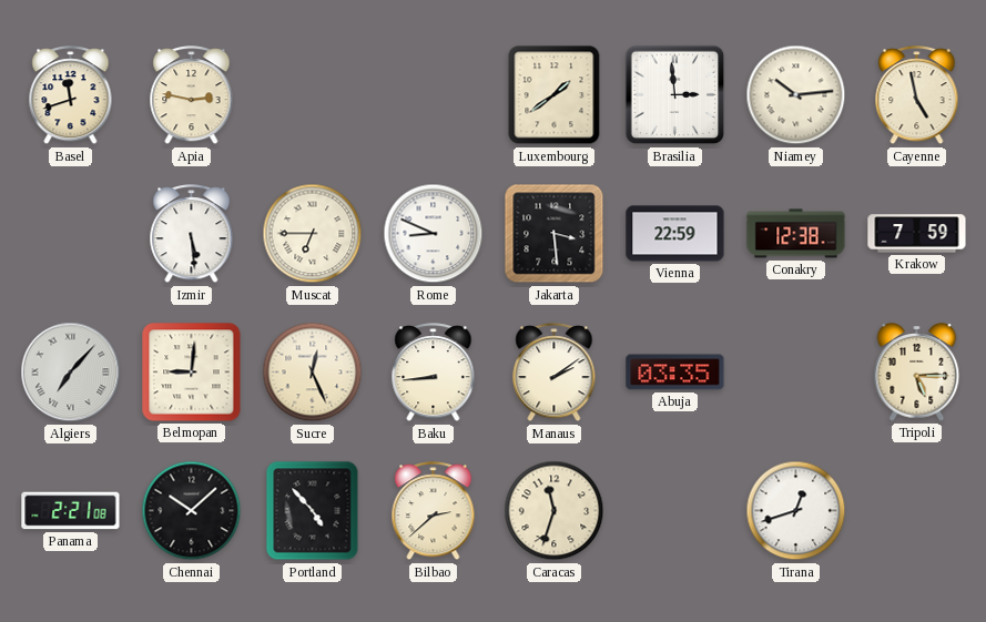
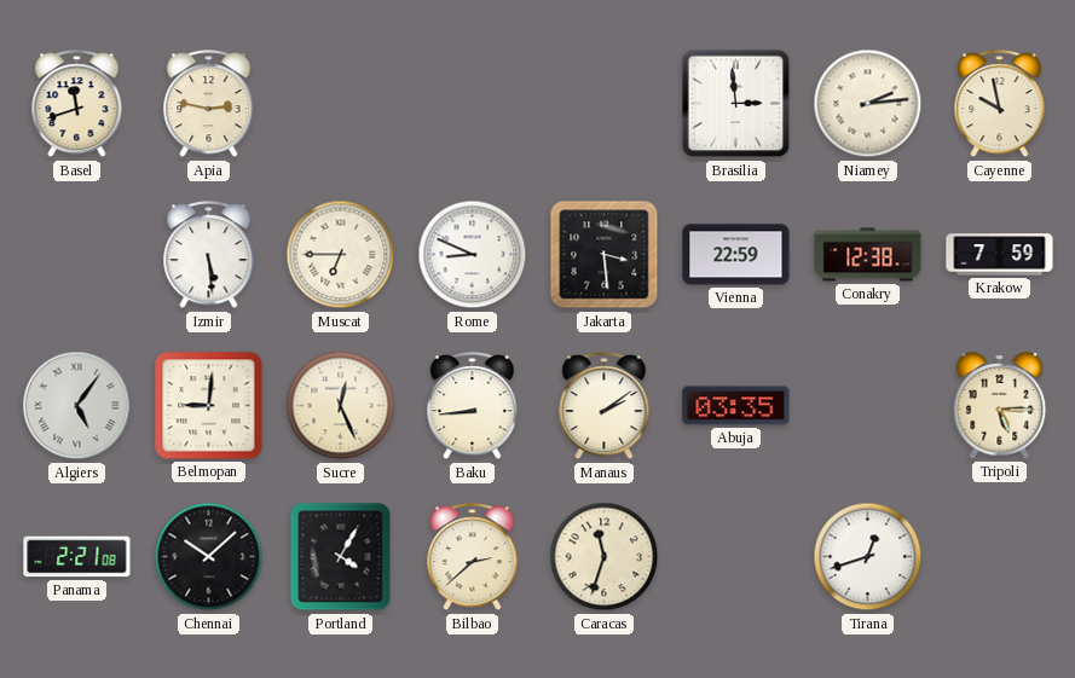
Luxembourg: 1:39 -> none (555, 95)
Niamey: 10:14 -> 2:14 (868, 104)
Cayenne: 4:58 -> 9:58 (1000, 104)
Algiers: 7:07 -> 5:06 (77, 406)
Portland: 4:53 -> 4:05 (341, 557)
